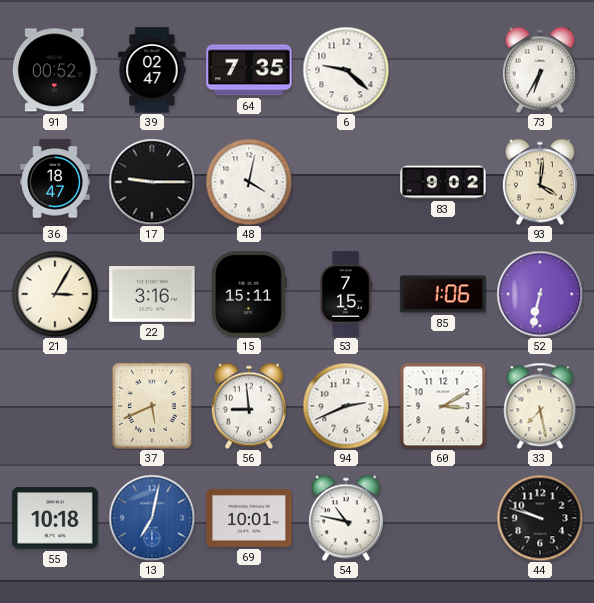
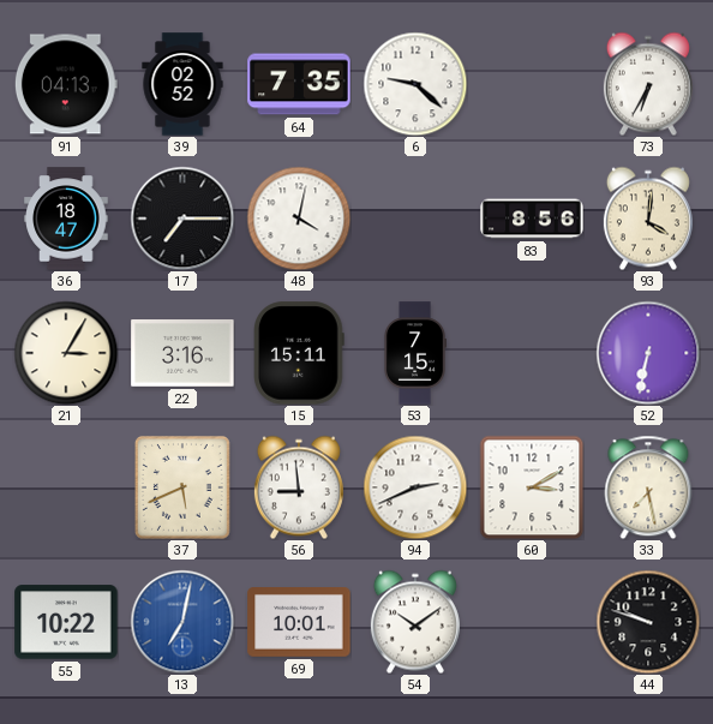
91: 00:52 -> 04:13 (66, 84)
39: 02:47 -> 02:52 (182, 84)
17: 9:15 -> 7:15 (182, 219)
83: 9:02 -> 8:56 (532, 219)
85: 1:06 -> none (443, 294)
55: 10:18 -> 10:22 (66, 622)
54: 10:47 -> 10:09 (415, 622)
